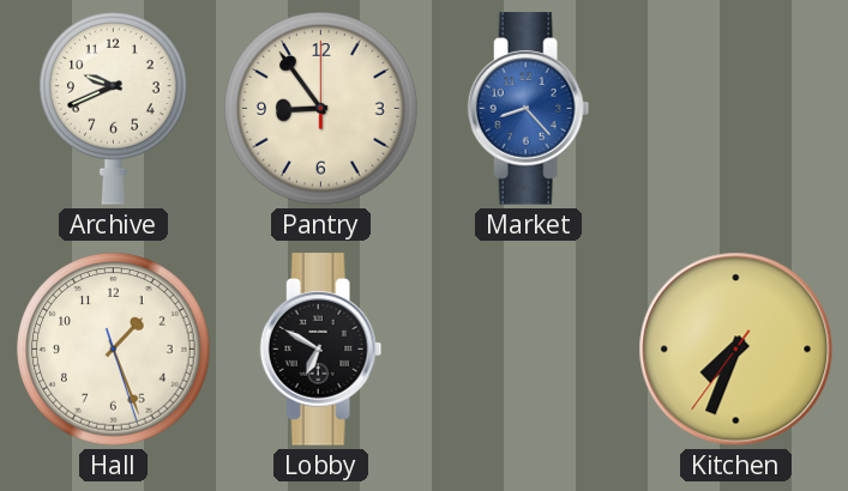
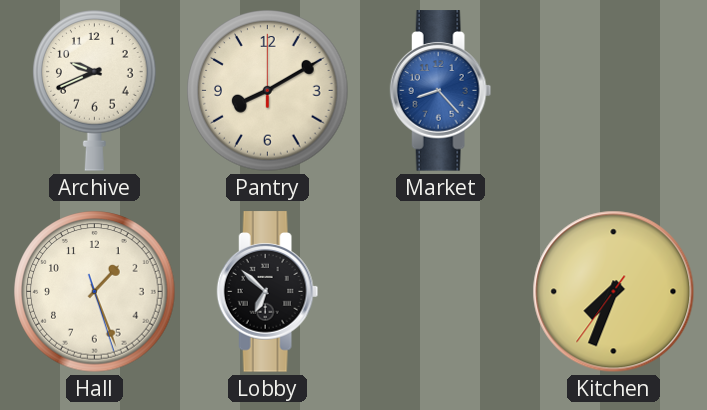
Pantry: 8:54 -> 8:10 (268, 91)
Lobby: 6:50 -> 6:52 (268, 292)
